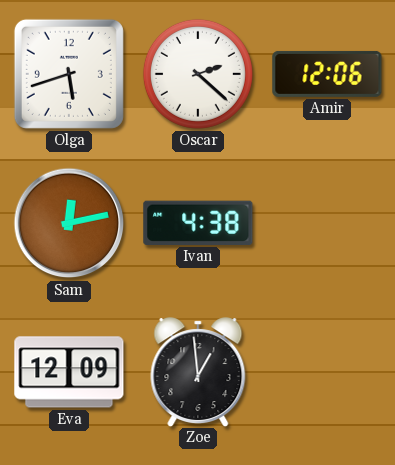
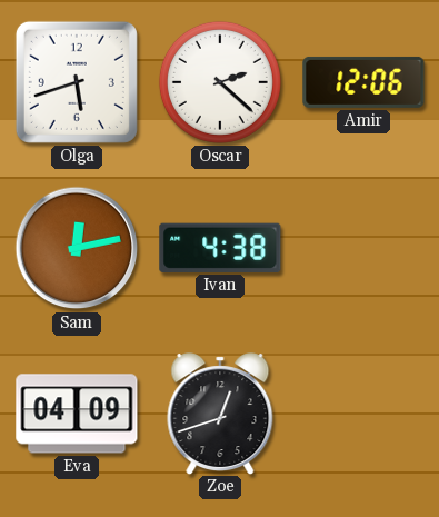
Eva: 12:09 -> 04:09 (77, 414)
Zoe: 12:59 -> 12:42 (220, 414)
